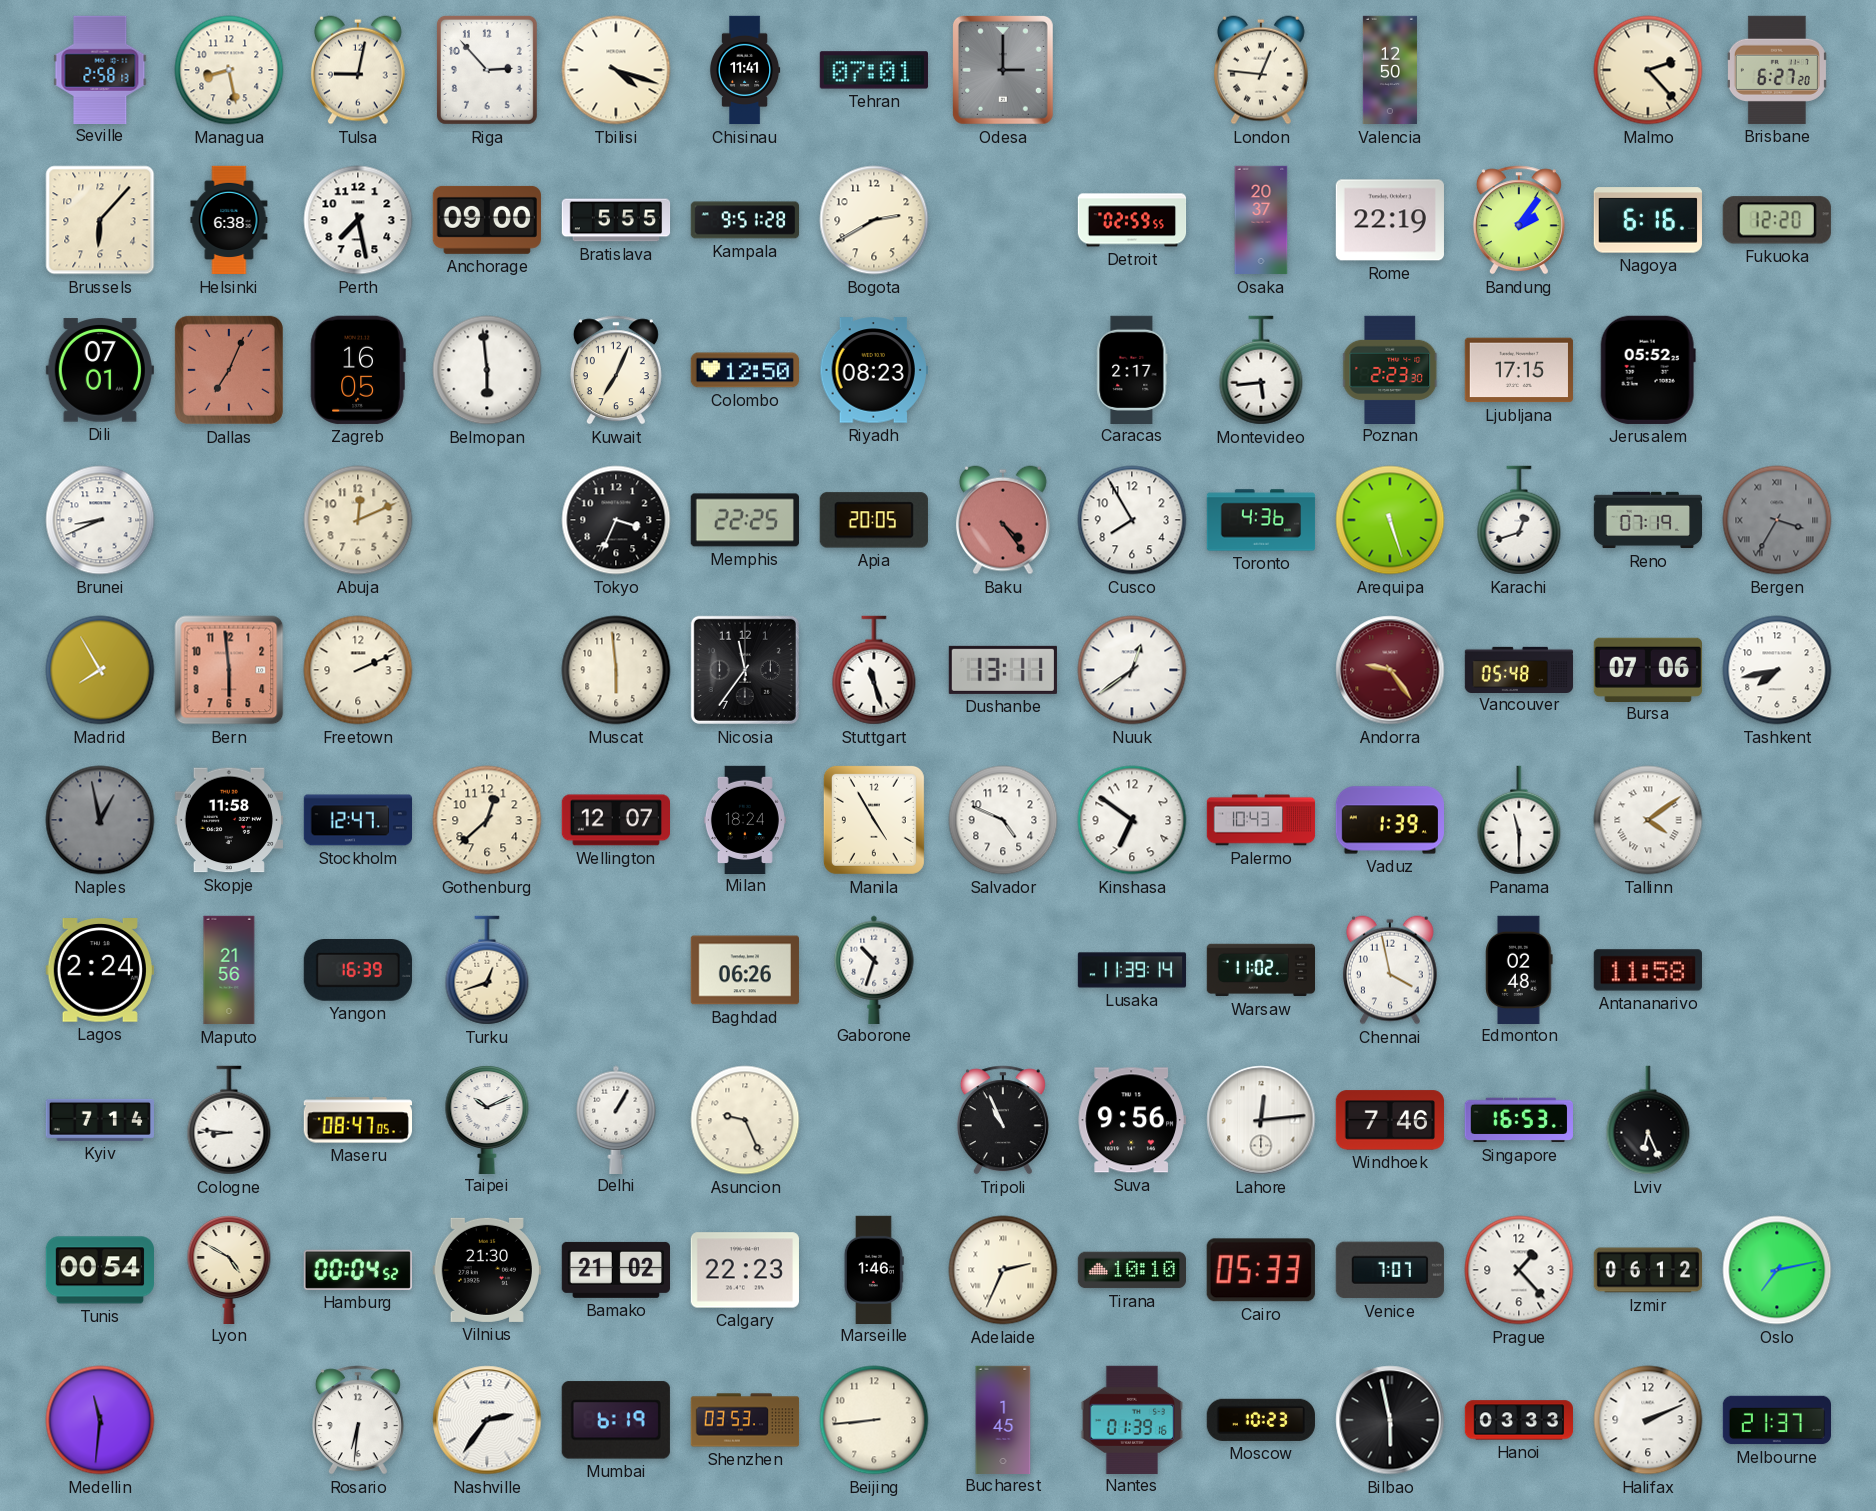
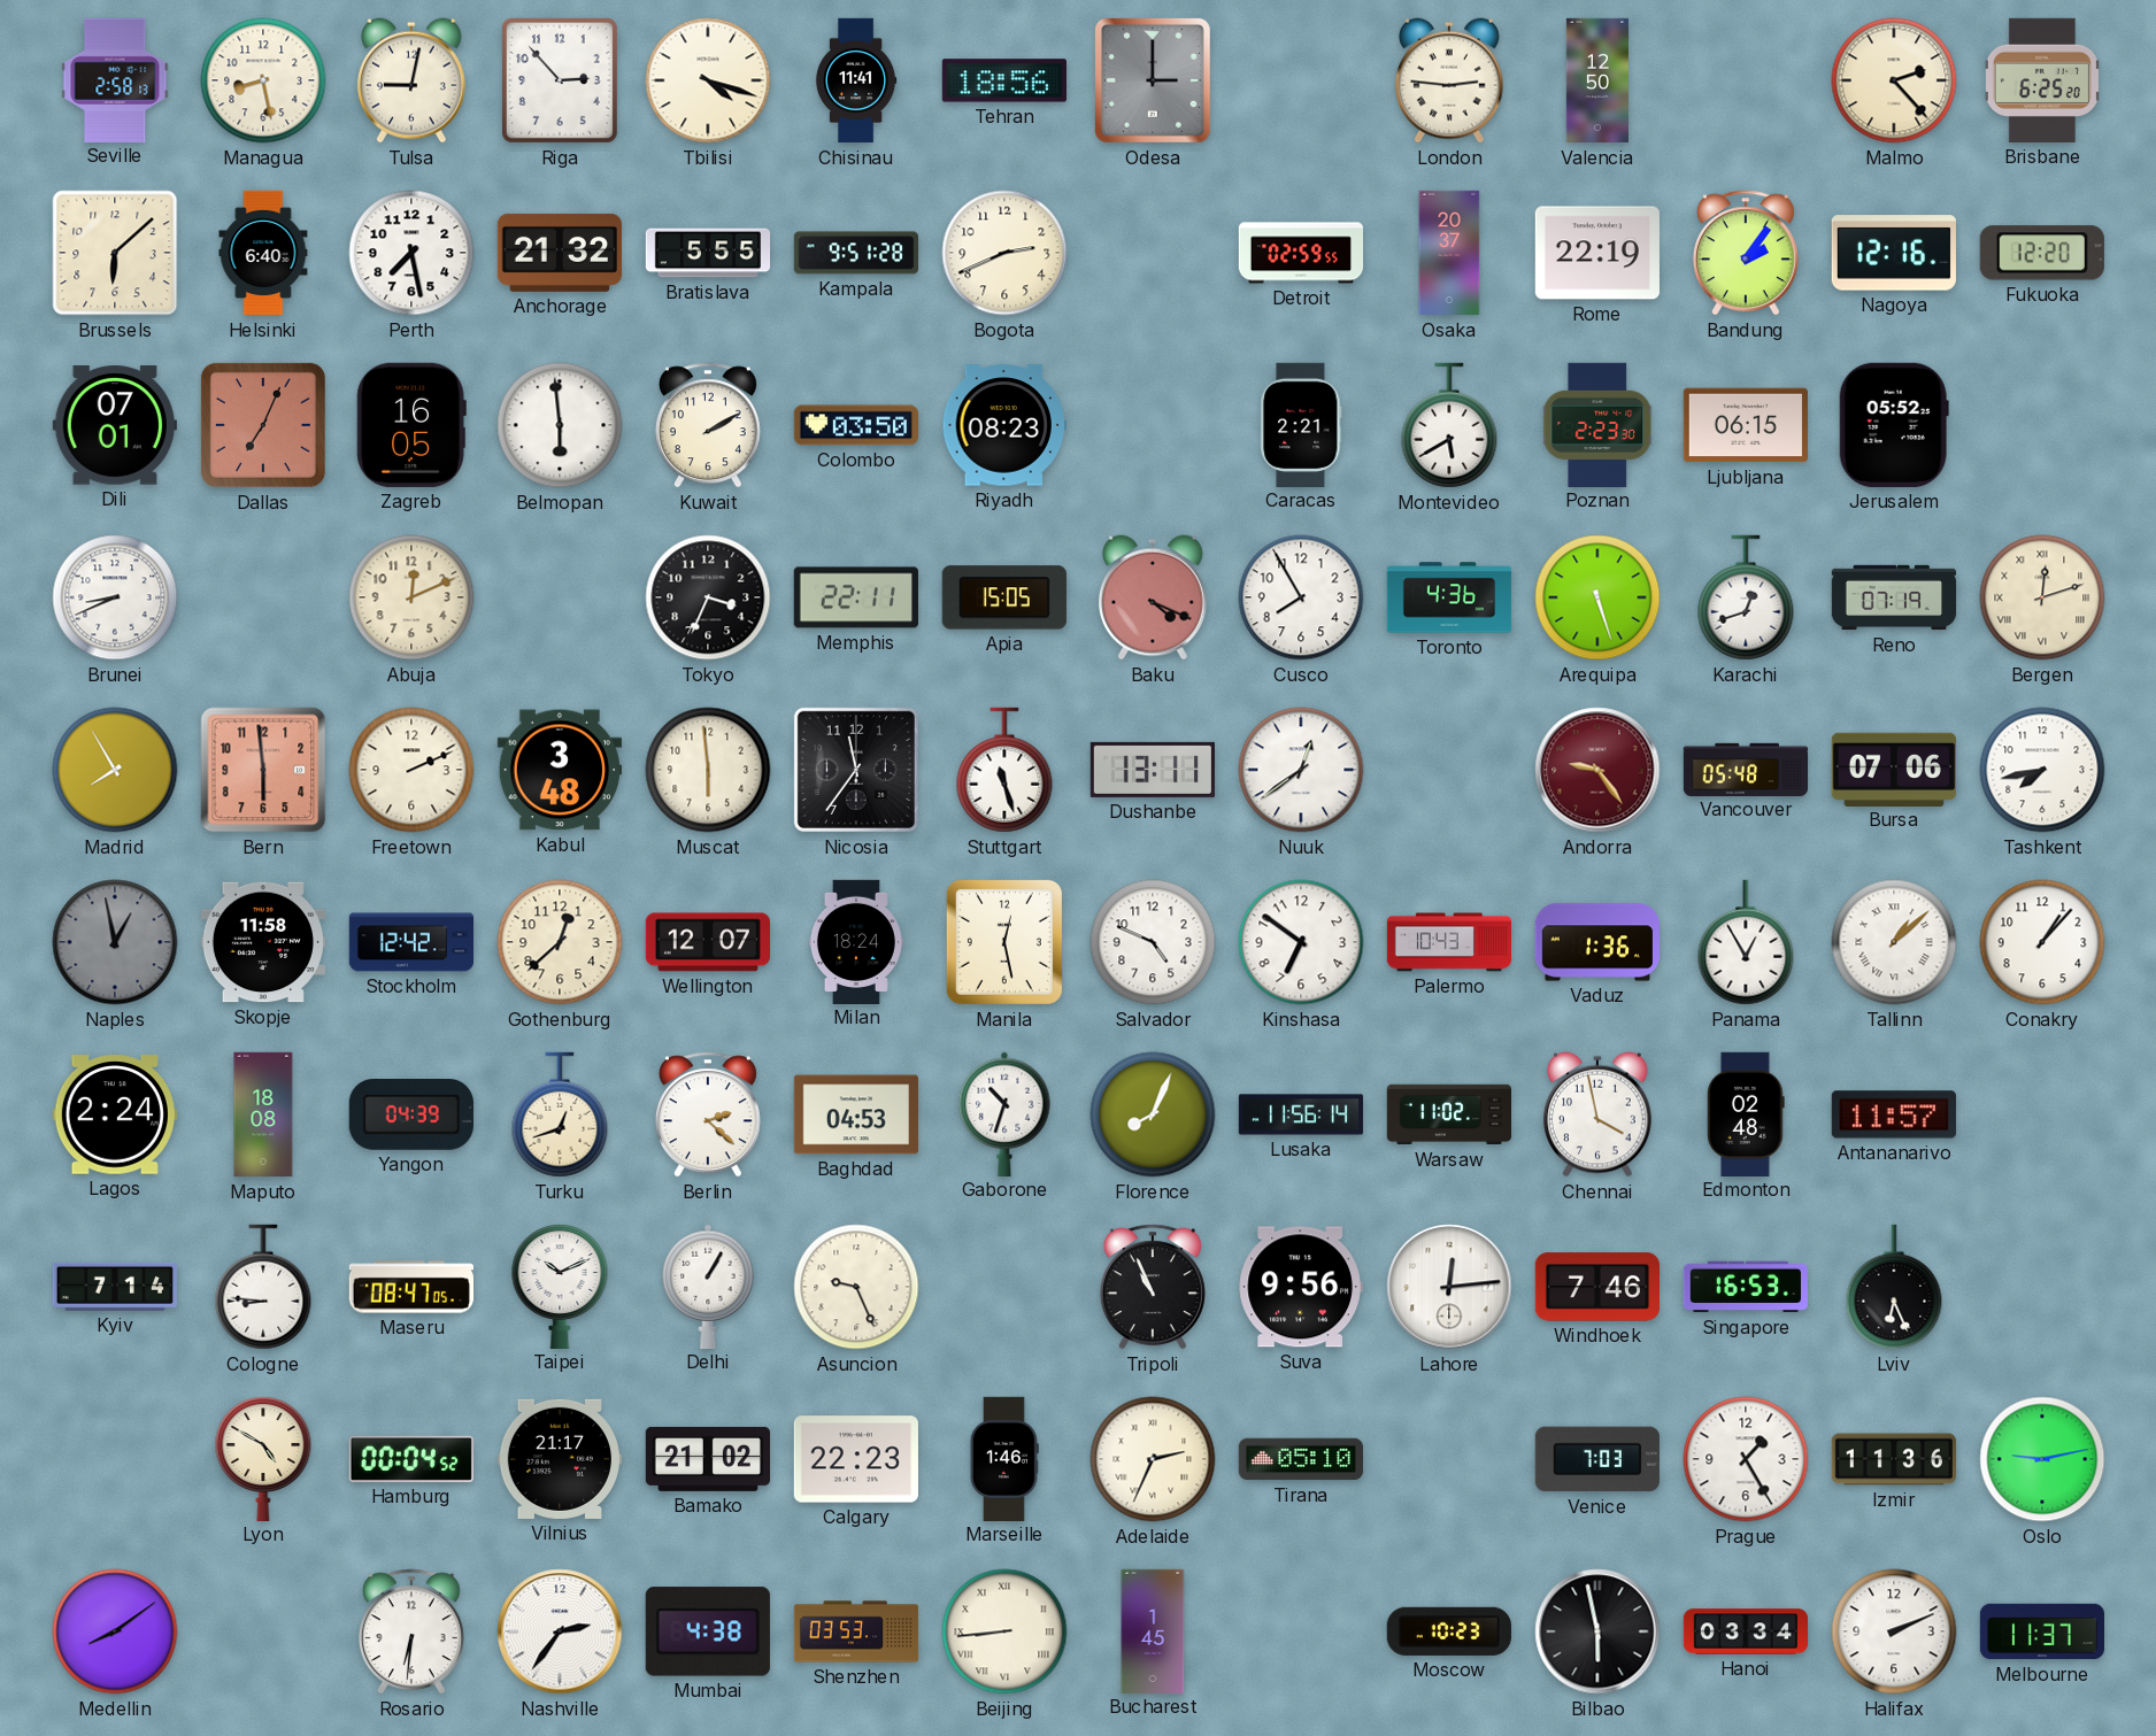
Tehran: 07:01 -> 18:56 (1004, 80)
London: 12:46 -> 2:46 (1449, 80)
Brisbane: 6:27 -> 6:25 (2042, 80)
Brussels: 6:07 -> 6:08 (115, 253)
Helsinki: 6:38 -> 6:40 (263, 253)
Anchorage: 09:00 -> 21:32 (560, 253)
Bogota: 2:40 -> 2:41 (1004, 253)
Nagoya: 6:16 -> 12:16 (1894, 253)
Kuwait: 7:04 -> 2:10 (708, 425)
Colombo: 12:50 -> 03:50 (855, 425)
Caracas: 2:17 -> 2:21 (1301, 424)
Montevideo: 5:44 -> 5:40 (1449, 425)
Ljubljana: 17:15 -> 06:15 (1746, 425)
Memphis: 22:25 -> 22:11 (856, 597)
Apia: 20:05 -> 15:05 (1004, 597)
Baku: 4:24 -> 4:19 (1153, 597)
Bergen: 3:35 -> 12:12 (2042, 597)
Bergen dial: grey -> cream (2042, 597)
Kabul: none -> 3:48 (559, 770)
Stockholm: 12:47 -> 12:42 (410, 942)
Manila: 4:55 -> 12:28 (1004, 942)
Vaduz: 1:39 -> 1:36 (1596, 942)
Panama: 11:30 -> 12:55 (1746, 942)
Tallinn: 4:09 -> 1:08 (1894, 942)
Conakry: none -> 1:07 (2042, 942)
Maputo: 21:56 -> 18:08 (263, 1114)
Yangon: 16:39 -> 04:39 (411, 1116)
Berlin: none -> 2:22 (708, 1114)
Baghdad: 06:26 -> 04:53 (855, 1114)
Florence: none -> 8:04 (1153, 1114)
Lusaka: 11:39 -> 11:56 (1301, 1114)
Antananarivo: 11:58 -> 11:57 (1894, 1114)
Tunis: 00:54 -> none (99, 1270)
Vilnius: 21:30 -> 21:17 (560, 1459)
Tirana: 10:10 -> 05:10 (1300, 1459)
Cairo: 05:33 -> none (1261, 1270)
Venice: 7:07 -> 7:03 (1597, 1459)
Prague: 1:23 -> 1:25 (1746, 1459)
Izmir: 06:12 -> 11:36 (1893, 1459)
Oslo: 7:13 -> 9:13 (2042, 1459)
Medellin: 11:31 -> 8:09 (115, 1631)
Mumbai: 6:19 -> 4:38 (708, 1631)
Beijing numerals: Arabic -> Roman (1004, 1631)
Nantes: 01:39 -> none (1132, 1419)
Hanoi: 03:33 -> 03:34 (1745, 1631)
Melbourne: 21:37 -> 11:37 (2042, 1631)
